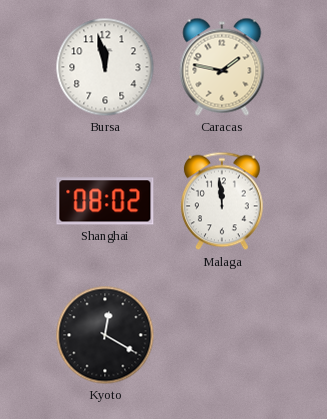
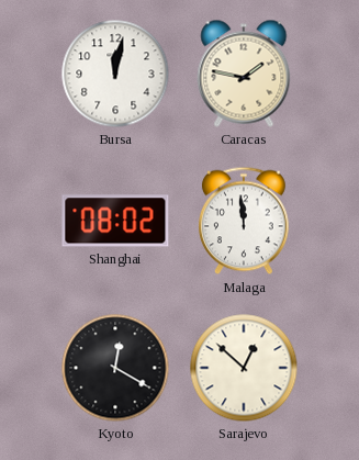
Bursa: 11:58 -> 12:02 (115, 74)
Sarajevo: none -> 12:52 (244, 368)
